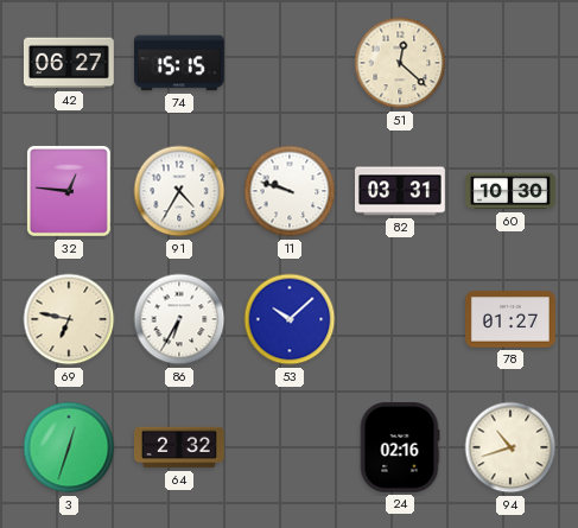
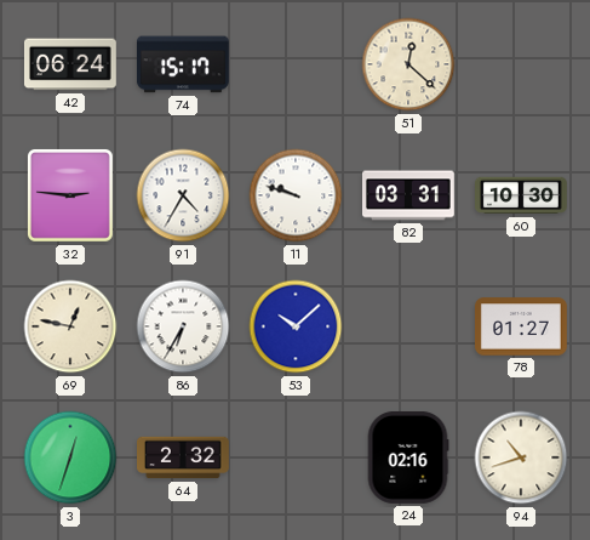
42: 06:27 -> 06:24 (70, 64)
74: 15:15 -> 15:17 (183, 64)
32: 12:46 -> 2:46 (70, 195)
69: 6:47 -> 12:47 (70, 326)
